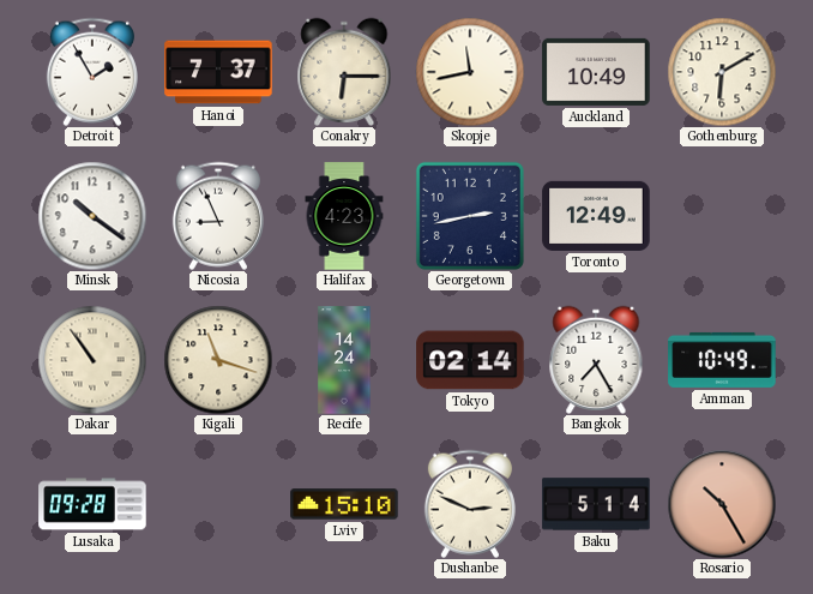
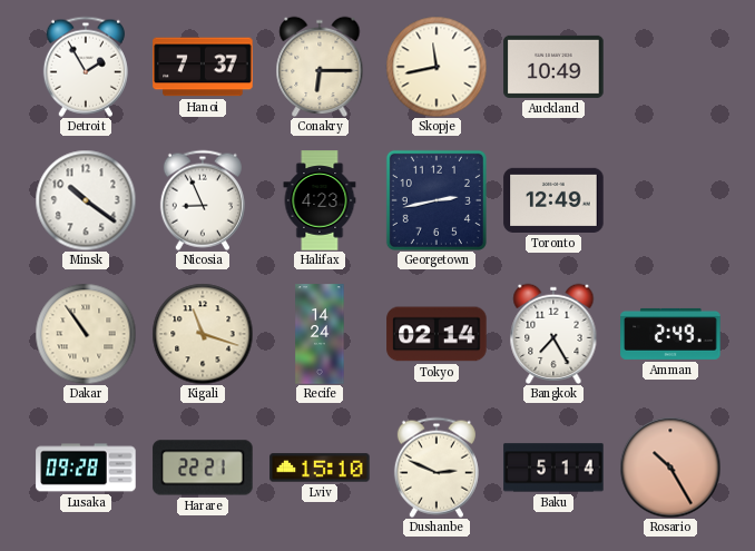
Gothenburg: 6:10 -> none (722, 72)
Amman: 10:49 -> 2:49 (670, 334)
Harare: none -> 22:21 (203, 468)
